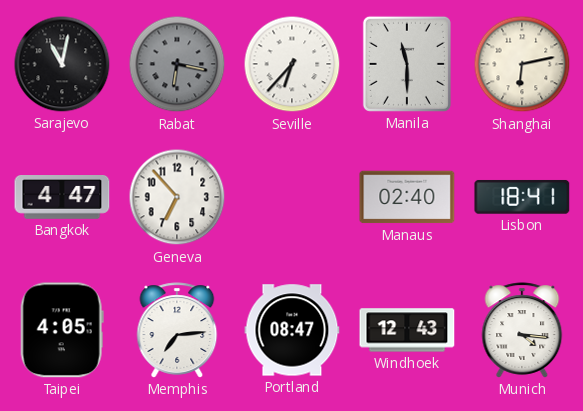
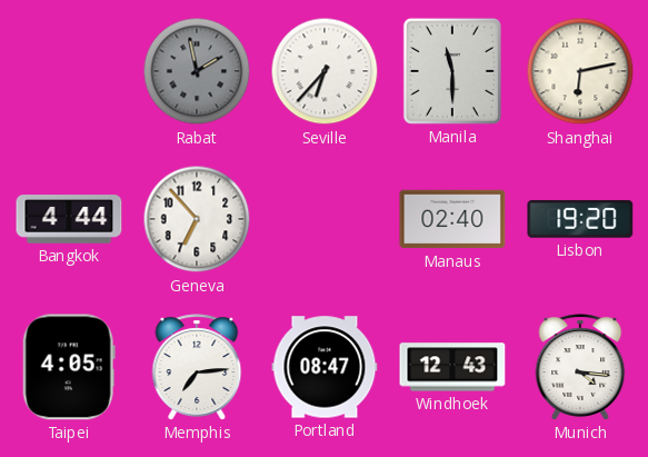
Sarajevo: 11:02 -> none (62, 64)
Rabat: 6:17 -> 1:58 (197, 71)
Bangkok: 4:47 -> 4:44 (69, 220)
Lisbon: 18:41 -> 19:20 (580, 219)
